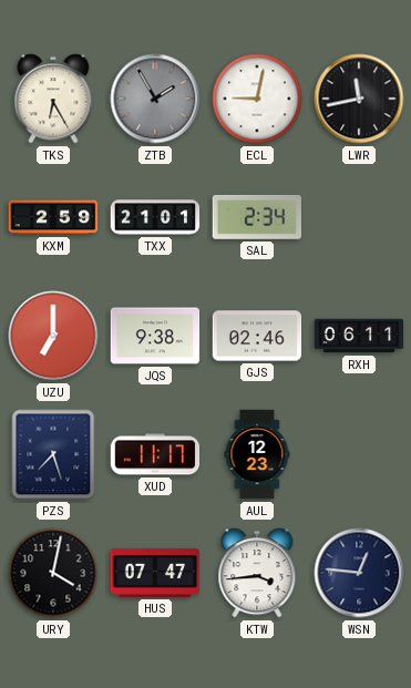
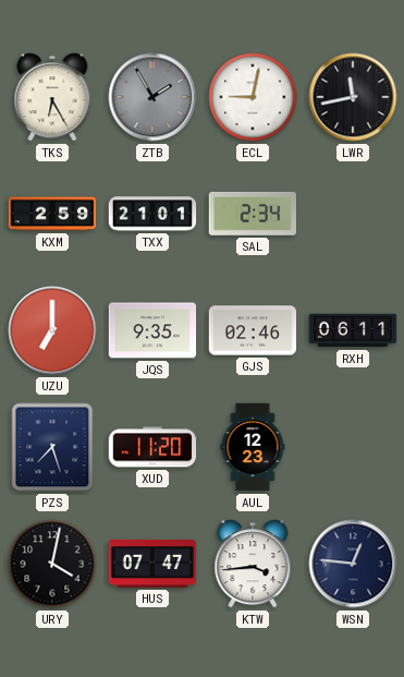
JQS: 9:38 -> 9:35 (152, 330)
XUD: 11:17 -> 11:20 (152, 447)
